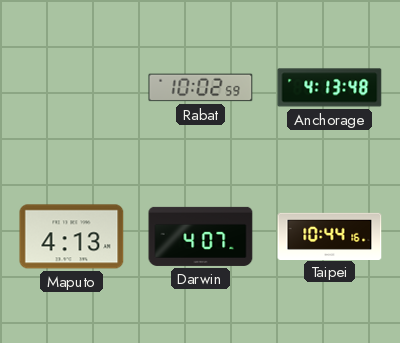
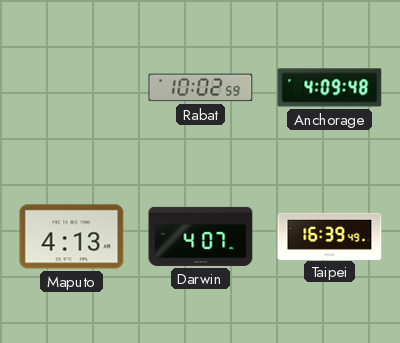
Anchorage: 4:13 -> 4:09 (330, 88)
Taipei: 10:44 -> 16:39 (330, 236)
